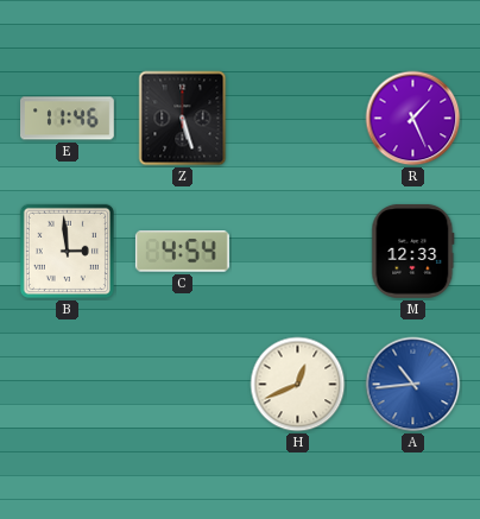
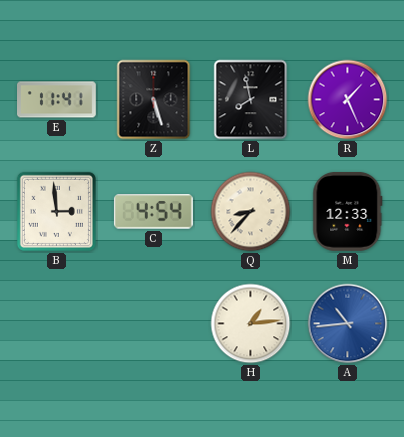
E: 11:46 -> 11:41 (57, 100)
L: none -> 7:58 (251, 100)
Q: none -> 8:37 (251, 212)
H: 12:41 -> 1:14 (251, 324)
